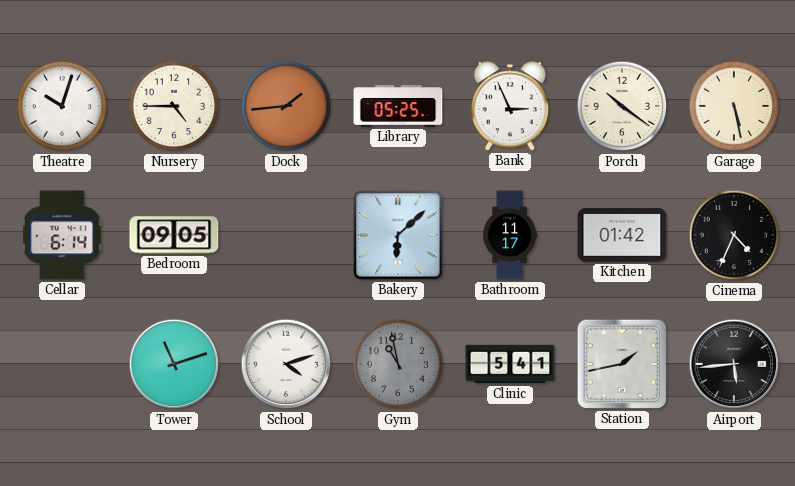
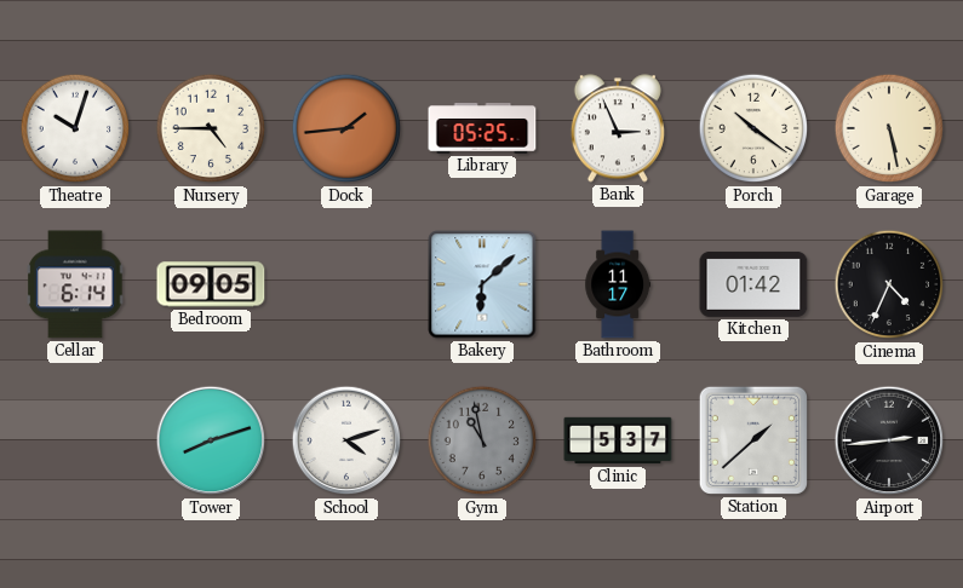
Tower: 11:12 -> 8:12 (211, 440)
Clinic: 5:41 -> 5:37 (618, 440)
Station: 1:43 -> 1:38 (753, 440)
Airport: 5:44 -> 2:44 (889, 440)
